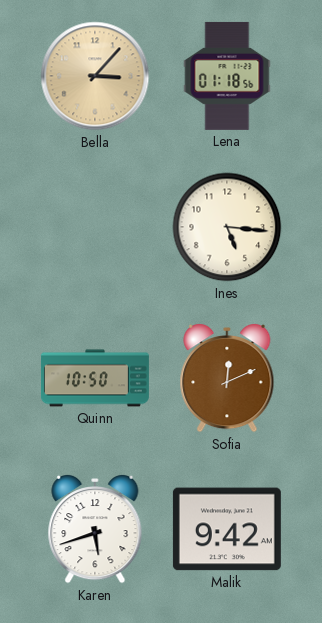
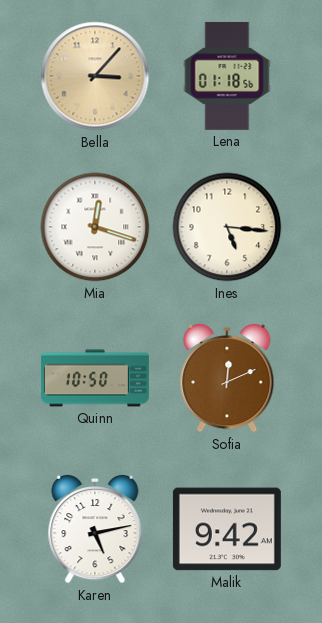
Mia: none -> 12:18 (95, 227)
Karen: 5:42 -> 5:13 (95, 529)
